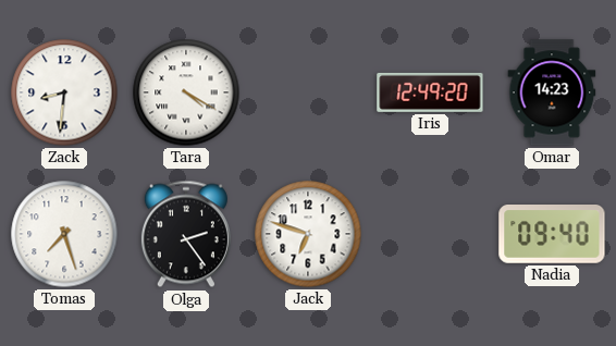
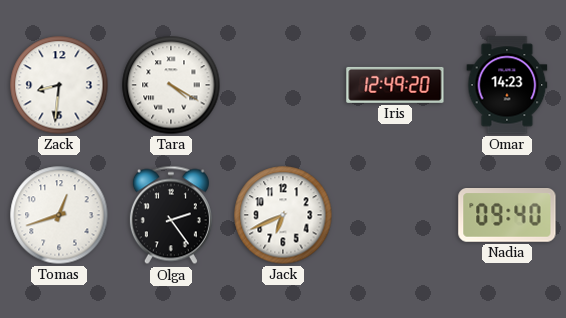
Tomas: 7:27 -> 12:42 (59, 215)
Jack: 6:48 -> 6:41 (283, 215)
